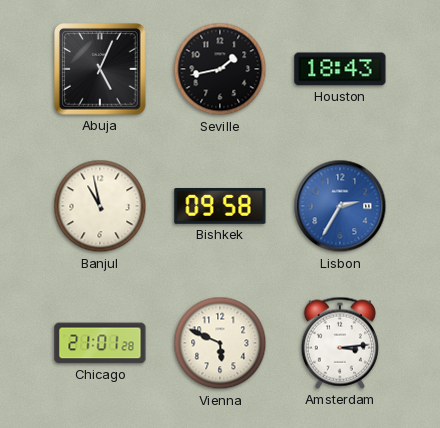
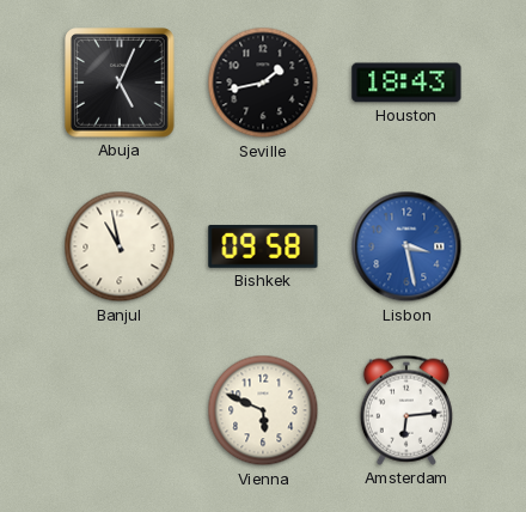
Lisbon: 2:35 -> 3:28 (406, 246)
Chicago: 21:01 -> none (100, 343)
Amsterdam: 3:14 -> 6:14 (406, 410)
